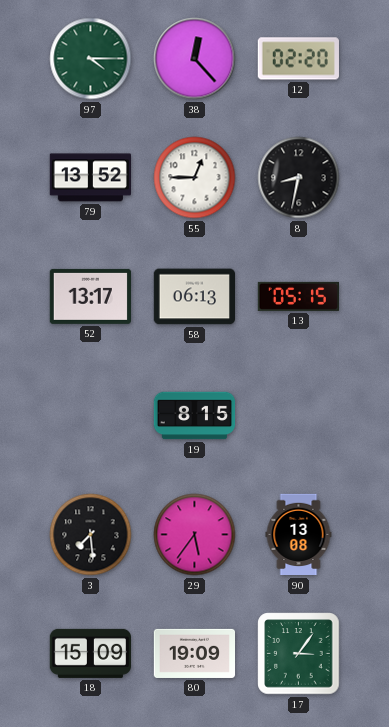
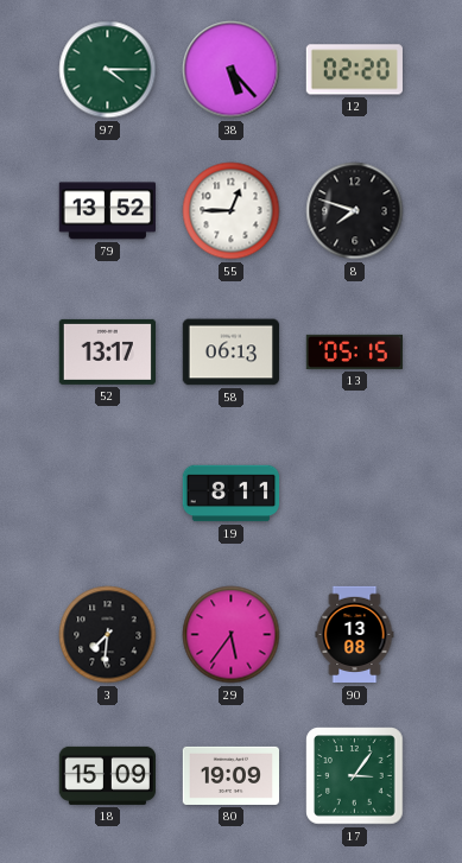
38: 12:23 -> 5:23 (232, 70)
8: 8:32 -> 7:48 (355, 211)
19: 8:15 -> 8:11 (232, 494)
3: 7:29 -> 7:31 (108, 635)
